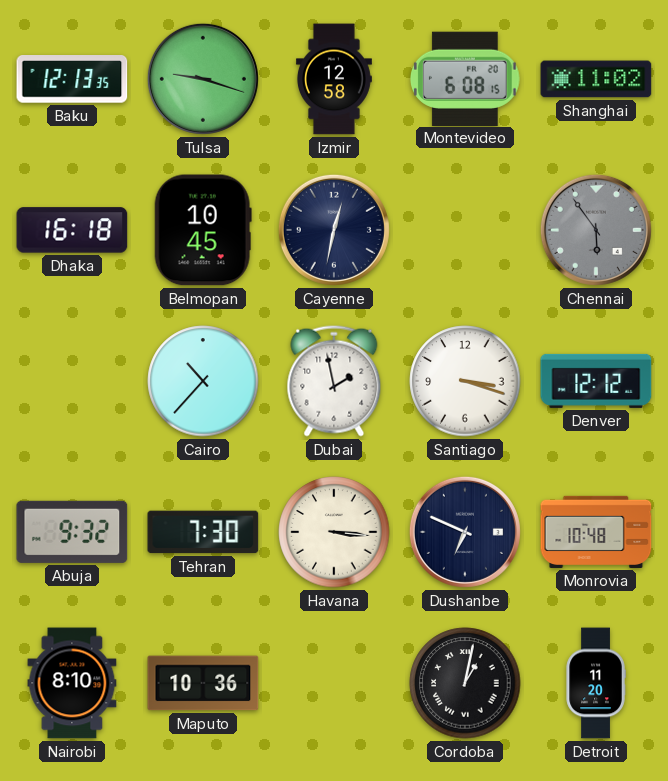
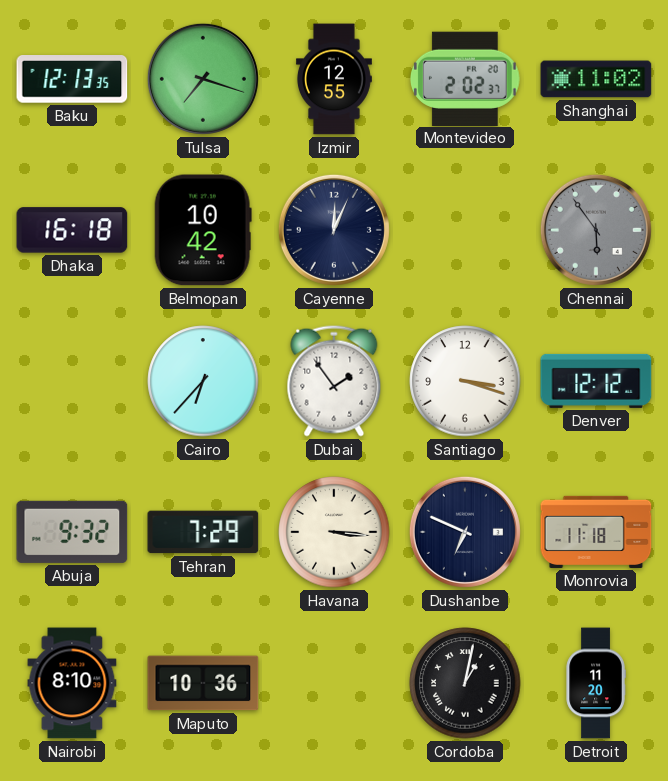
Tulsa: 9:18 -> 7:18 (203, 79)
Izmir: 12:58 -> 12:55 (334, 79)
Montevideo: 6:08 -> 2:02 (465, 78)
Belmopan: 10:45 -> 10:42 (203, 230)
Cayenne: 12:32 -> 12:04 (334, 230)
Cairo: 10:37 -> 6:37 (203, 381)
Dubai: 1:58 -> 1:54 (334, 381)
Tehran: 7:30 -> 7:29 (203, 532)
Monrovia: 10:48 -> 11:18 (596, 532)
